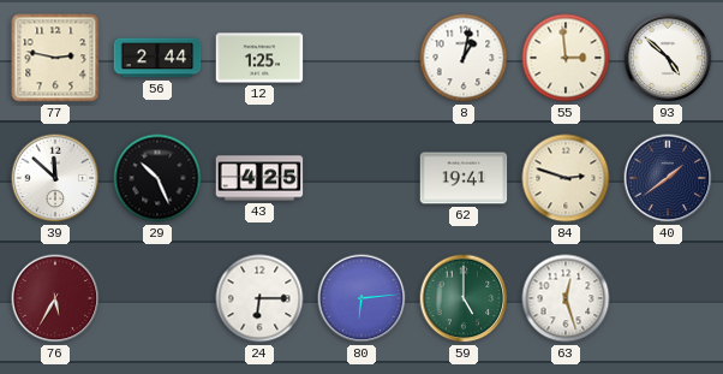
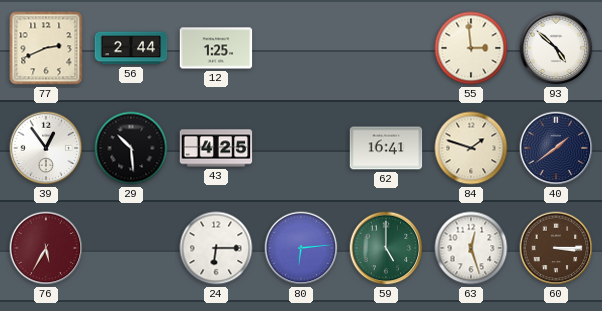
77: 2:47 -> 2:41 (46, 48)
8: 1:02 -> none (464, 58)
39: 11:52 -> 12:54 (46, 148)
29: 10:26 -> 10:29 (131, 148)
62: 19:41 -> 16:41 (386, 148)
84: 2:48 -> 1:48 (471, 148)
60: none -> 3:15 (556, 248)
